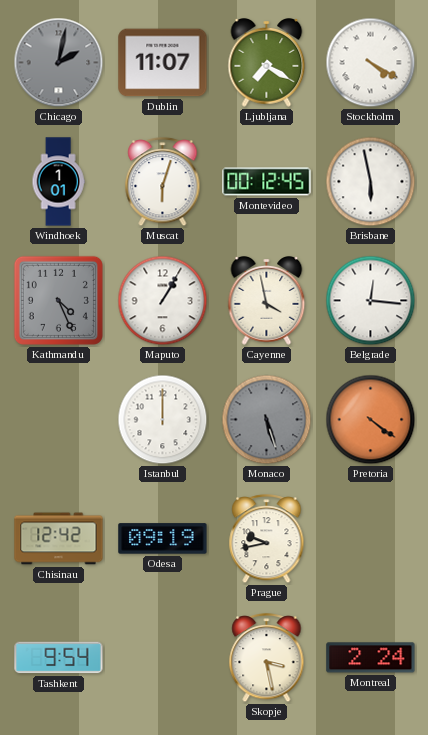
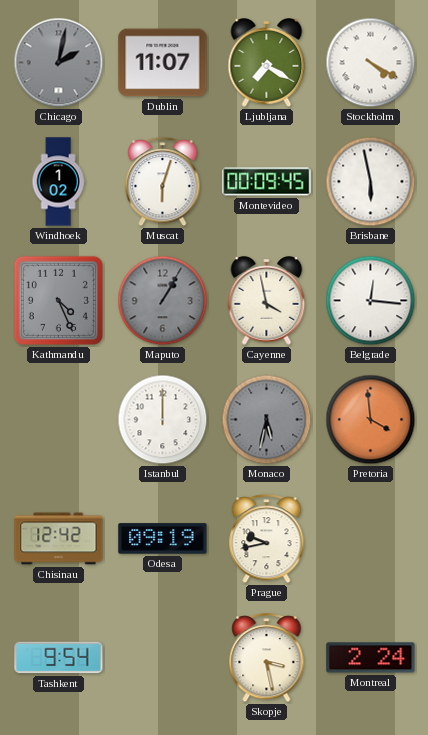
Windhoek: 1:01 -> 1:02 (58, 182)
Montevideo: 00:12 -> 00:09 (267, 182)
Maputo dial: white -> grey (163, 301)
Monaco: 5:27 -> 5:32 (267, 420)
Pretoria: 4:21 -> 3:59 (371, 420)
